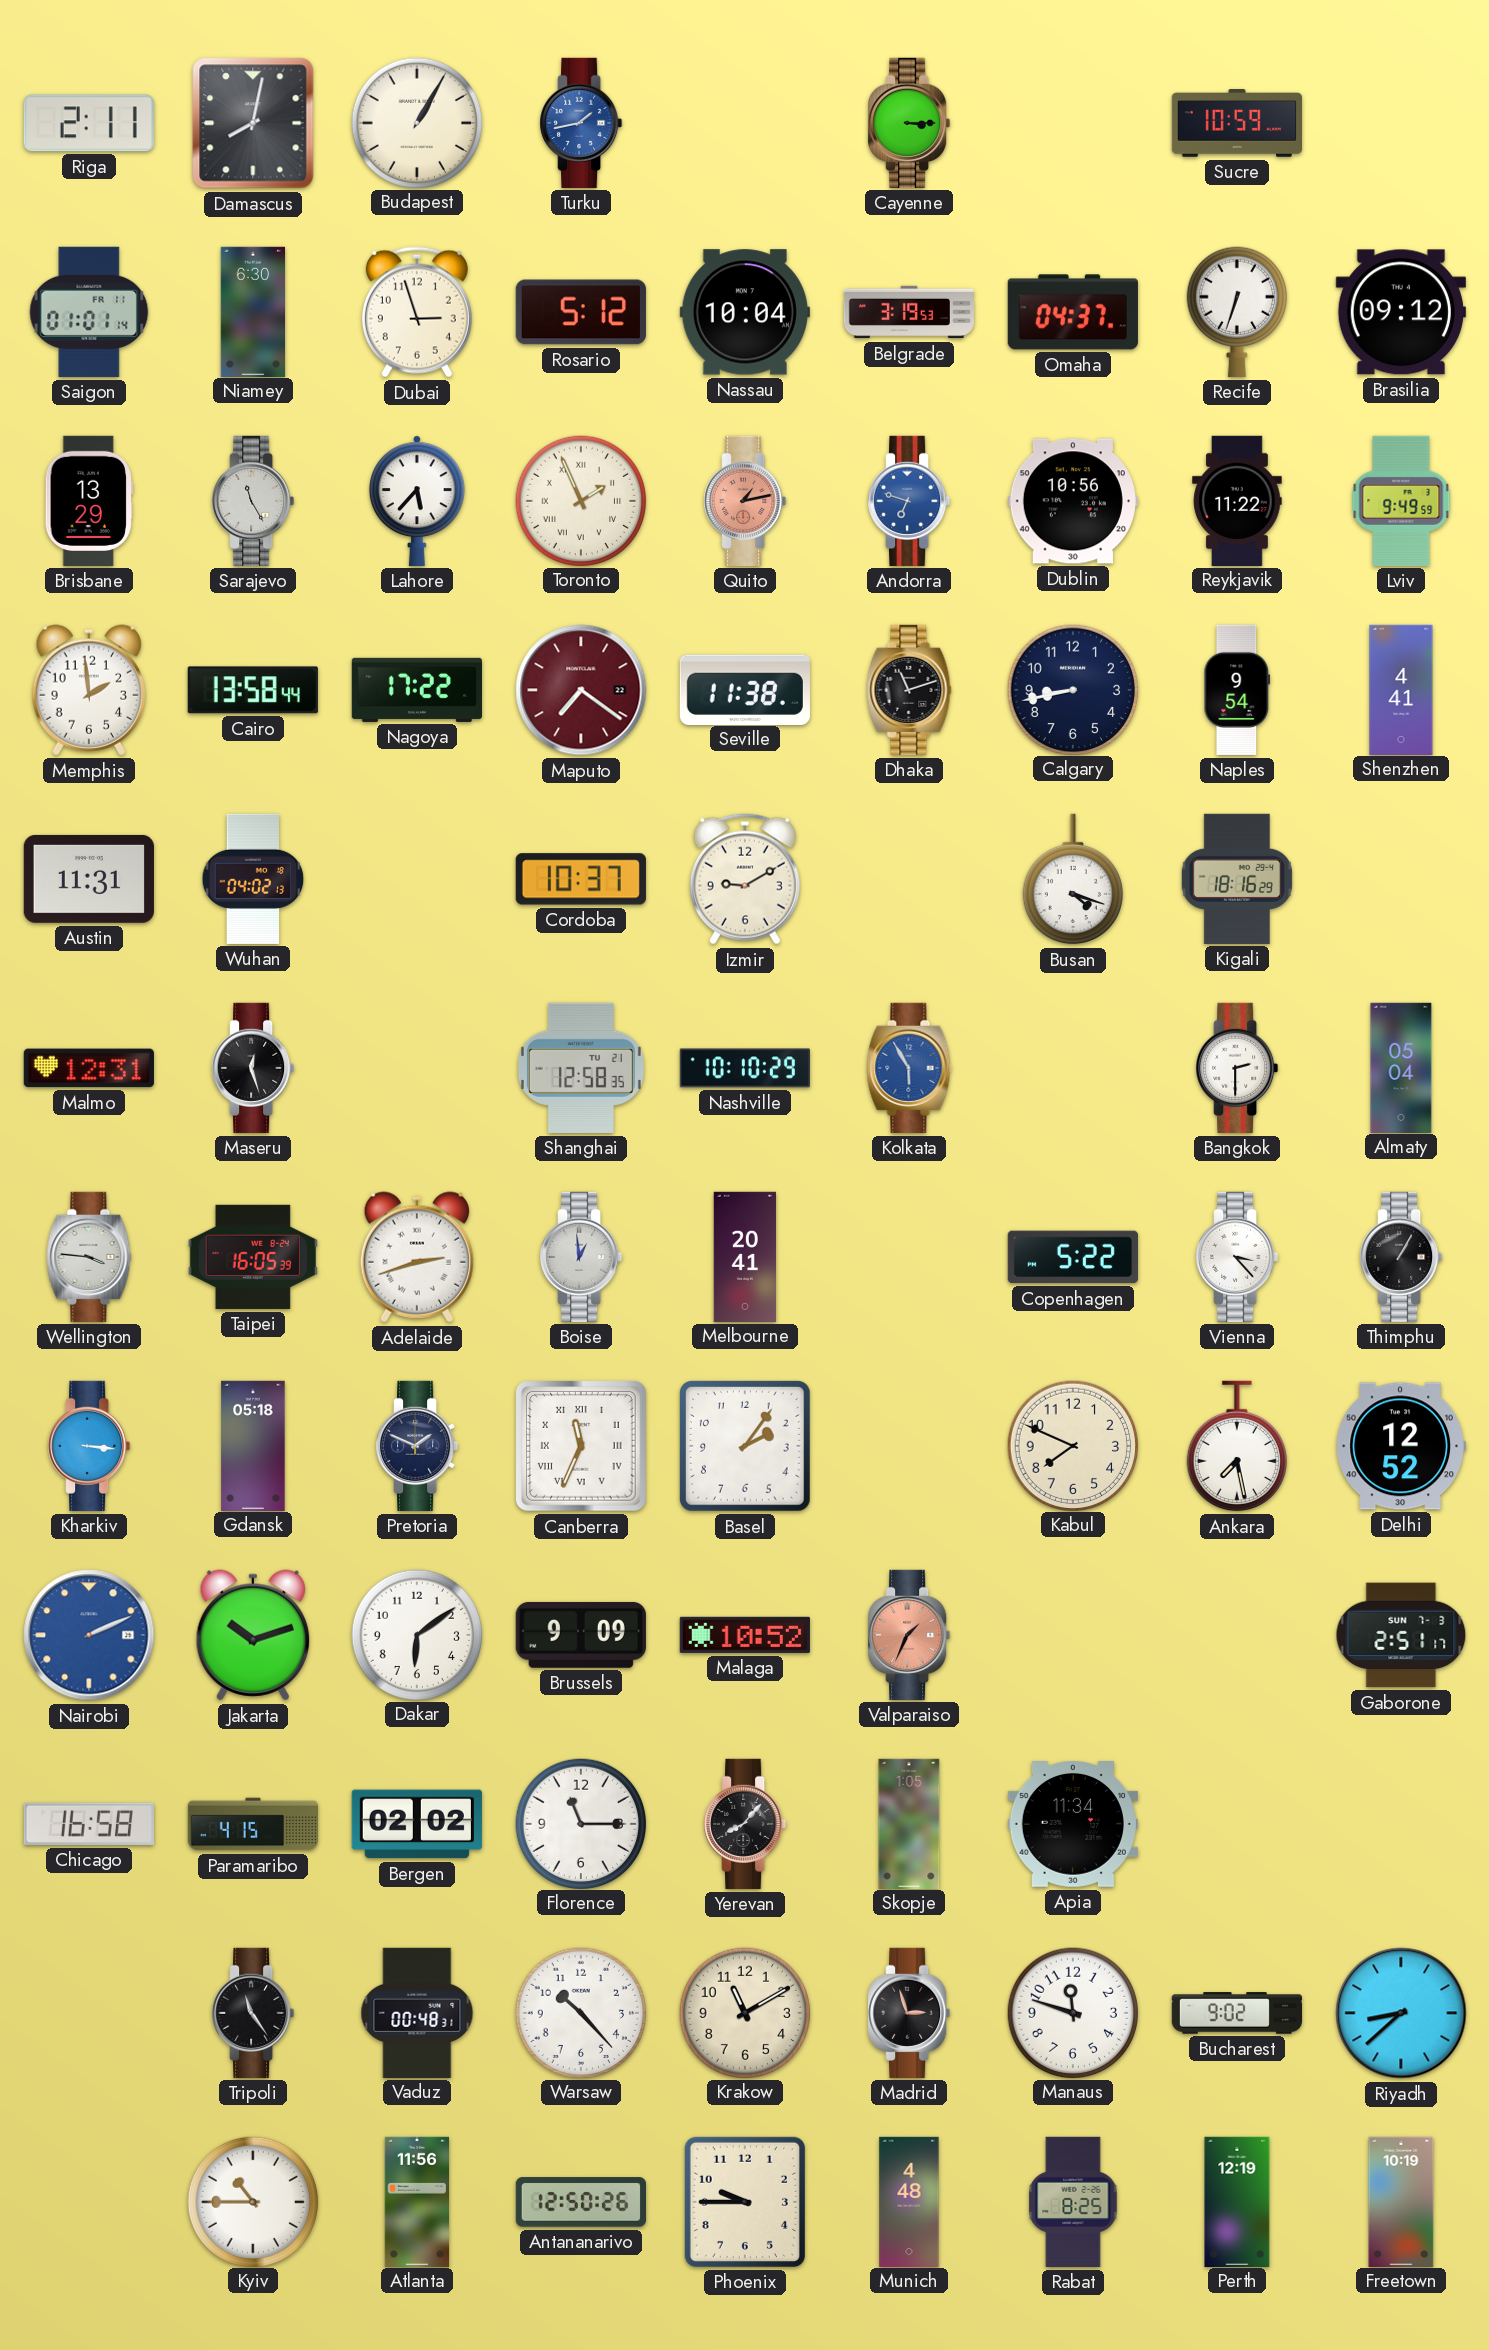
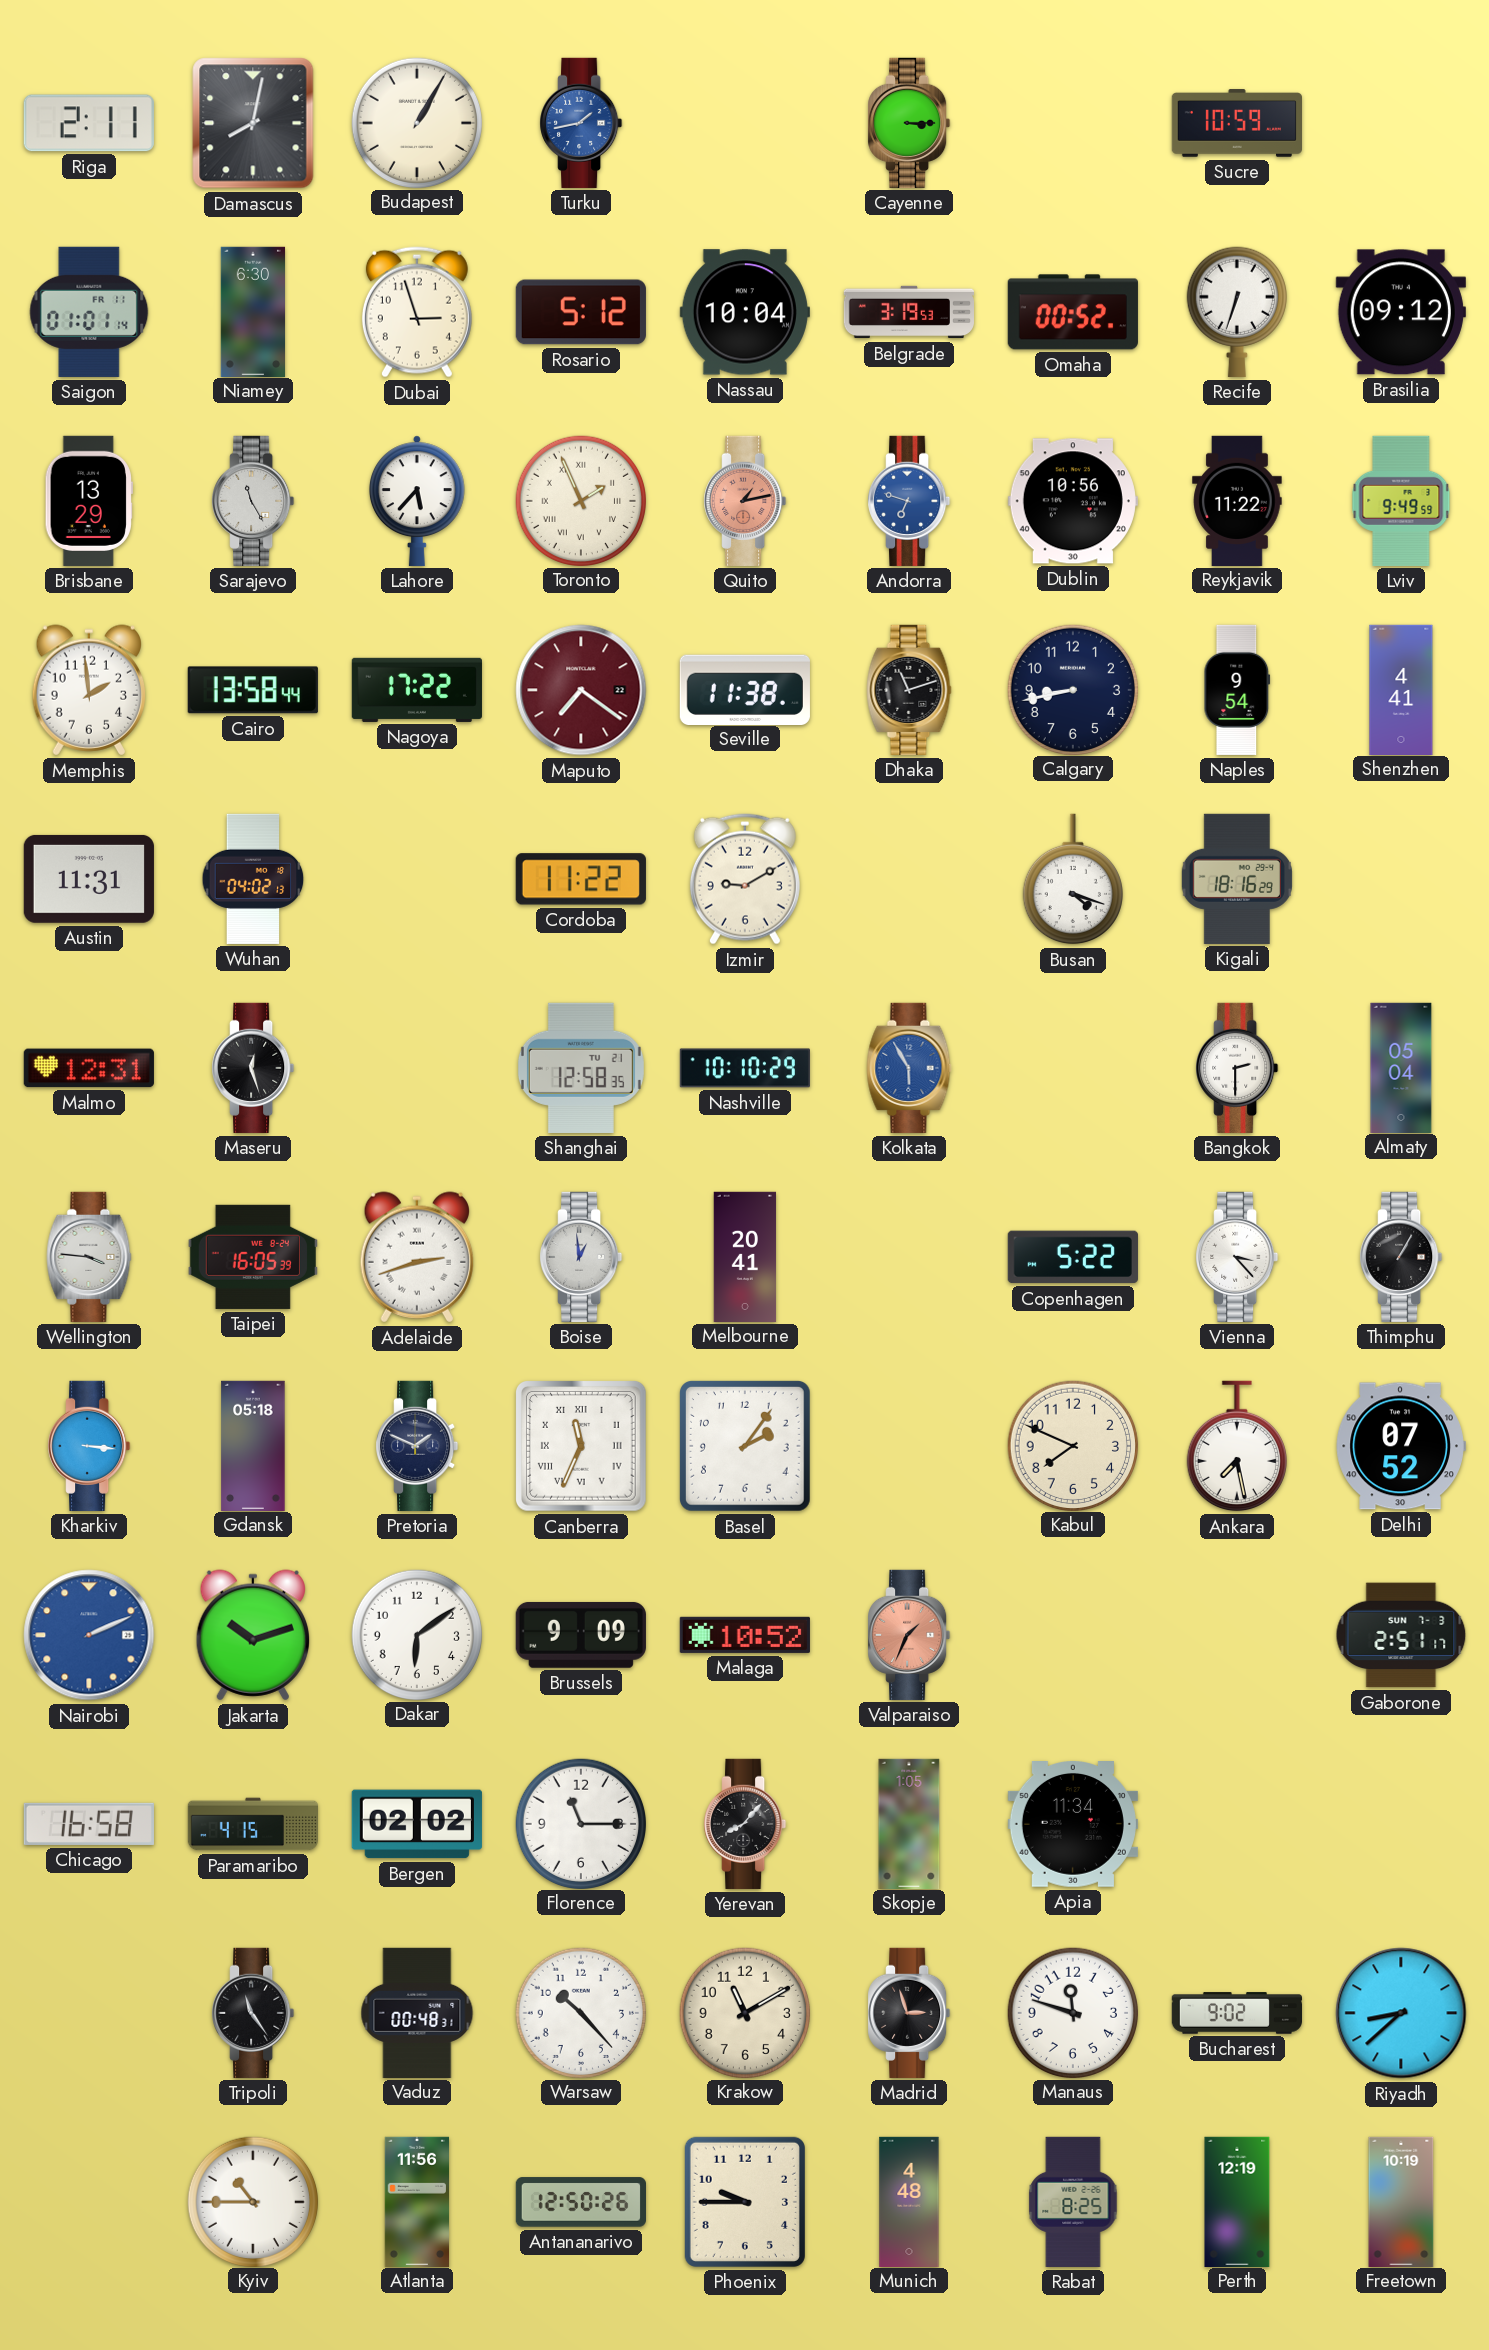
Omaha: 04:37 -> 00:52 (1073, 312)
Cordoba: 10:37 -> 11:22 (581, 879)
Delhi: 12:52 -> 07:52 (1401, 1446)
